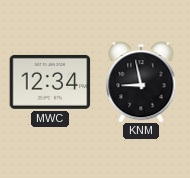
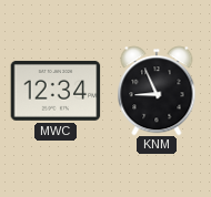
KNM: 8:58 -> 8:56 (157, 91)
